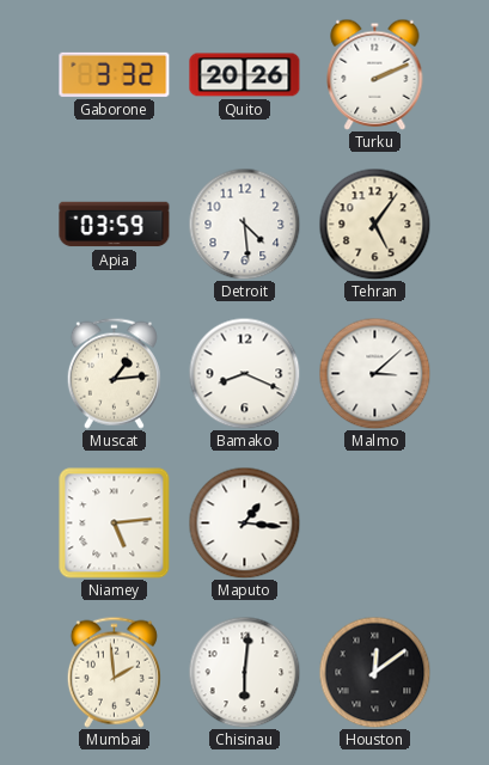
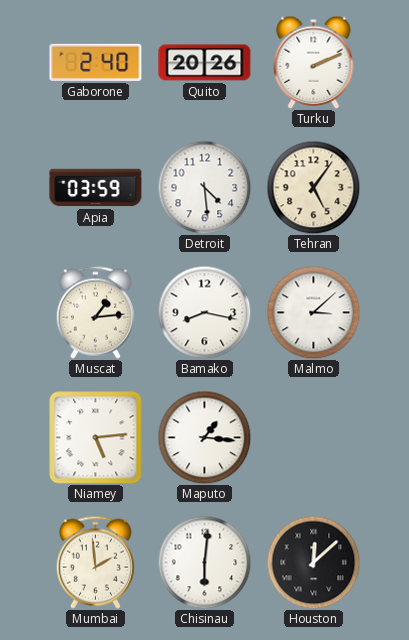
Gaborone: 3:32 -> 2:40 (96, 62)
Bamako: 8:19 -> 8:17 (204, 312)
Houston: 12:09 -> 12:08 (313, 562)
